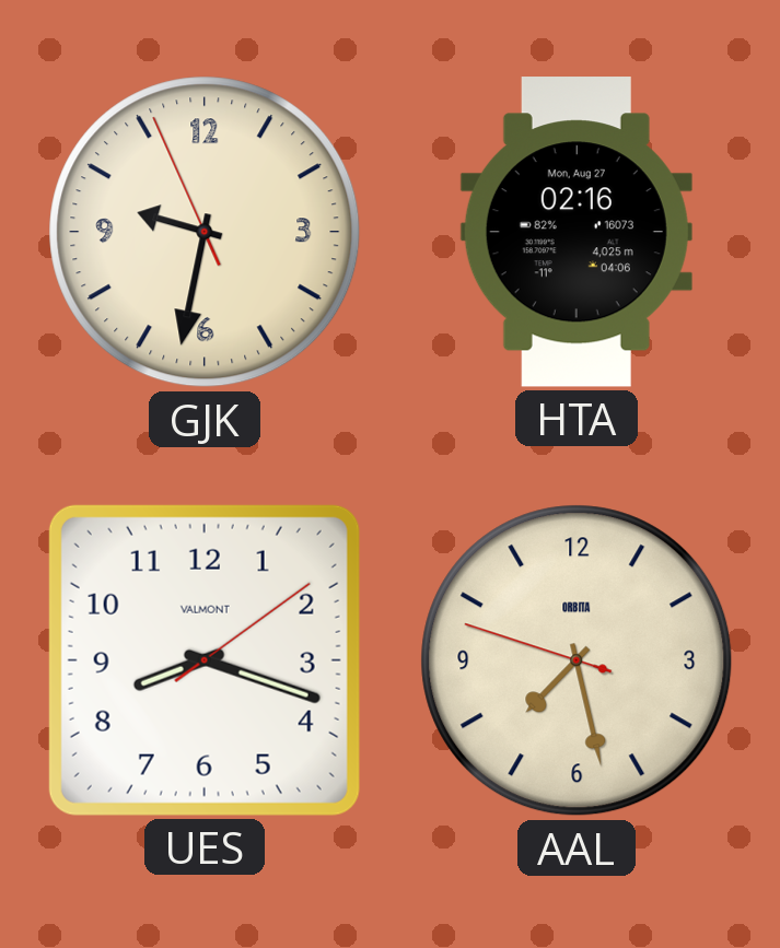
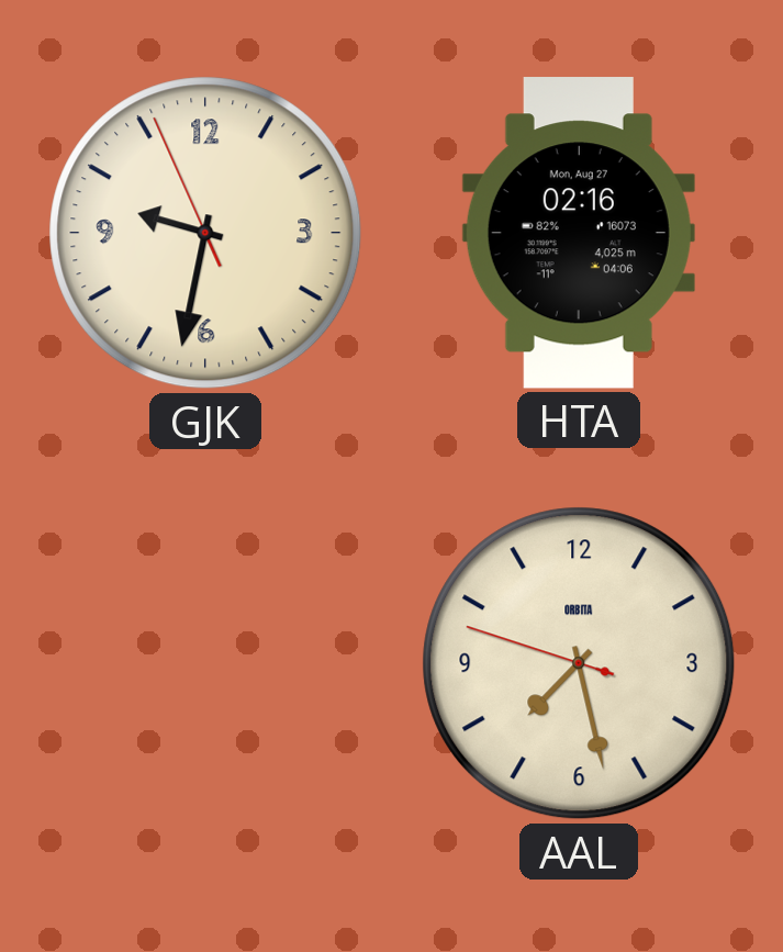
UES: 8:18 -> none (205, 660)
